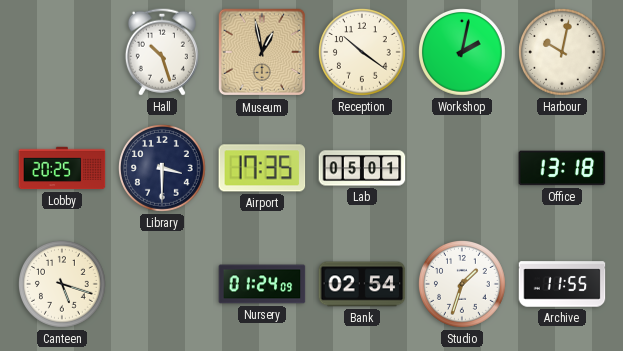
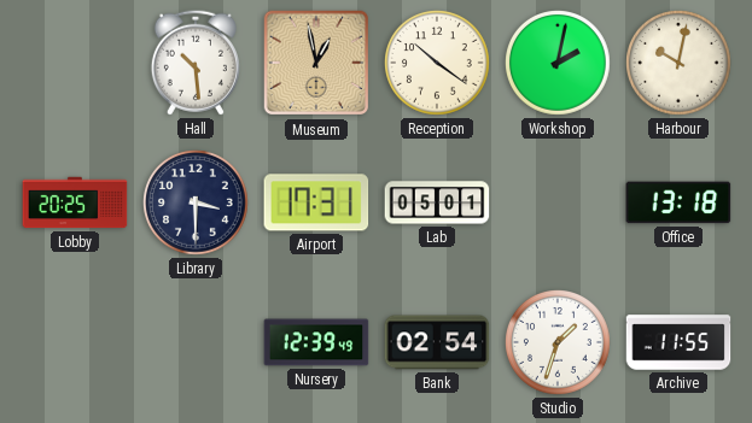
Hall: 10:27 -> 10:29 (196, 63)
Airport: 17:35 -> 17:31 (316, 202)
Canteen: 5:18 -> none (63, 285)
Nursery: 01:24 -> 12:39 (316, 342)
